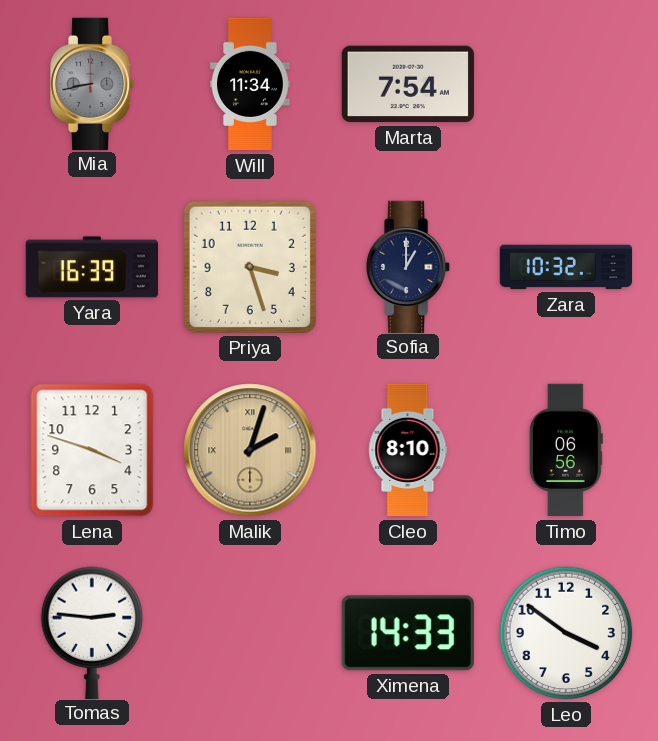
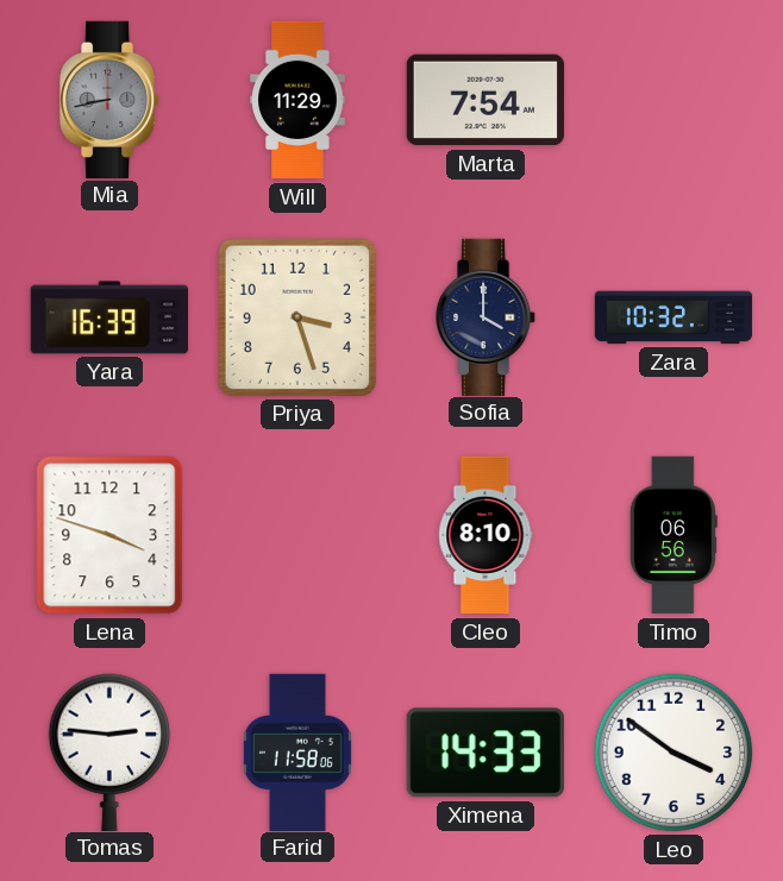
Will: 11:34 -> 11:29 (299, 100)
Sofia: 1:00 -> 4:00 (486, 316)
Malik: 2:03 -> none (250, 450)
Farid: none -> 11:58 (297, 751)
